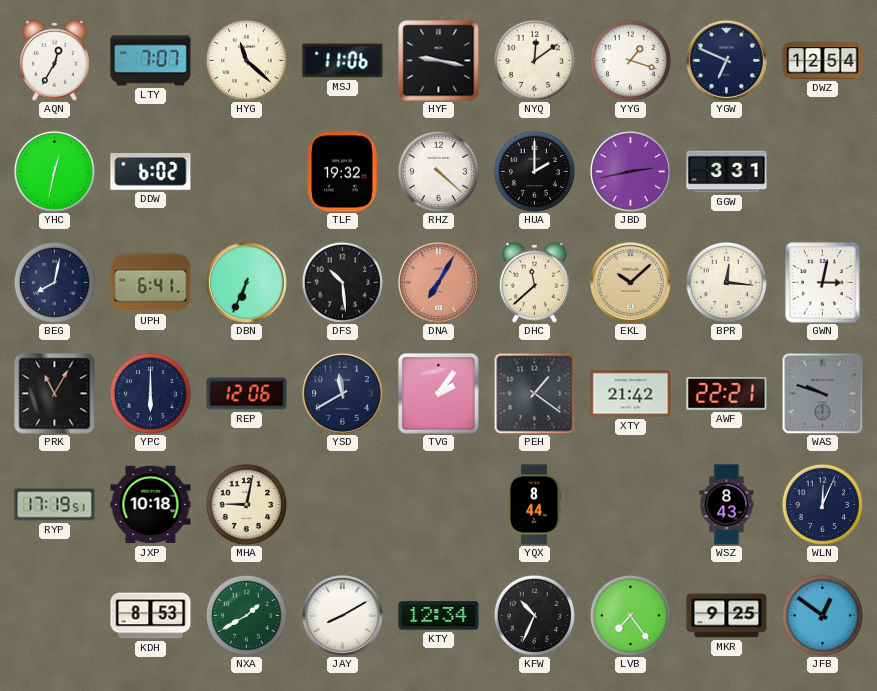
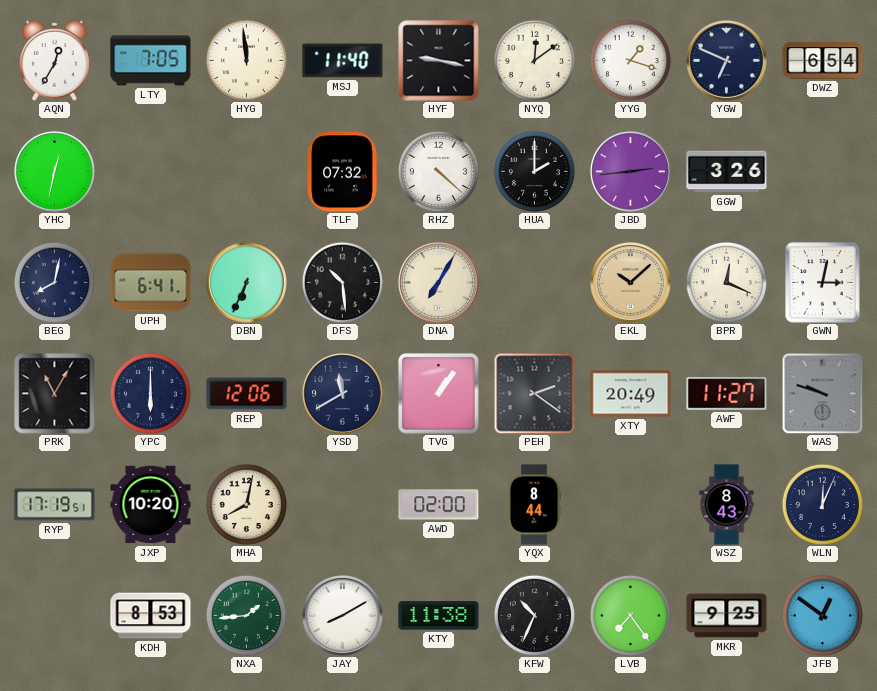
LTY: 7:07 -> 7:05 (151, 61)
HYG: 11:22 -> 11:59 (246, 60)
MSJ: 11:06 -> 11:40 (343, 61)
DWZ: 12:54 -> 6:54 (823, 61)
DDW: 6:02 -> none (151, 172)
TLF: 19:32 -> 07:32 (342, 172)
JBD: 2:43 -> 2:44 (630, 171)
GGW: 3:31 -> 3:26 (727, 172)
DNA dial: salmon -> cream (438, 282)
DHC: 11:38 -> none (534, 282)
BPR: 12:16 -> 12:19 (726, 282)
TVG: 2:06 -> 1:06 (438, 393)
PEH: 1:21 -> 2:21 (534, 393)
XTY: 21:42 -> 20:49 (631, 394)
AWF: 22:21 -> 11:27 (727, 394)
JXP: 10:18 -> 10:20 (151, 505)
MHA: 9:02 -> 8:02 (246, 504)
AWD: none -> 02:00 (439, 505)
NXA: 1:40 -> 1:44 (246, 615)
KTY: 12:34 -> 11:38 (439, 616)
